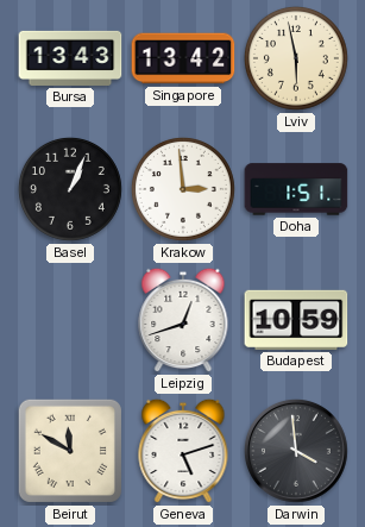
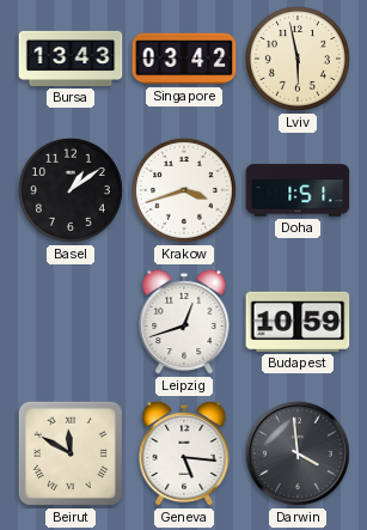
Singapore: 13:42 -> 03:42 (184, 59)
Basel: 1:04 -> 1:09 (71, 190)
Krakow: 2:59 -> 3:42 (184, 190)
Geneva: 5:12 -> 5:16 (184, 453)
